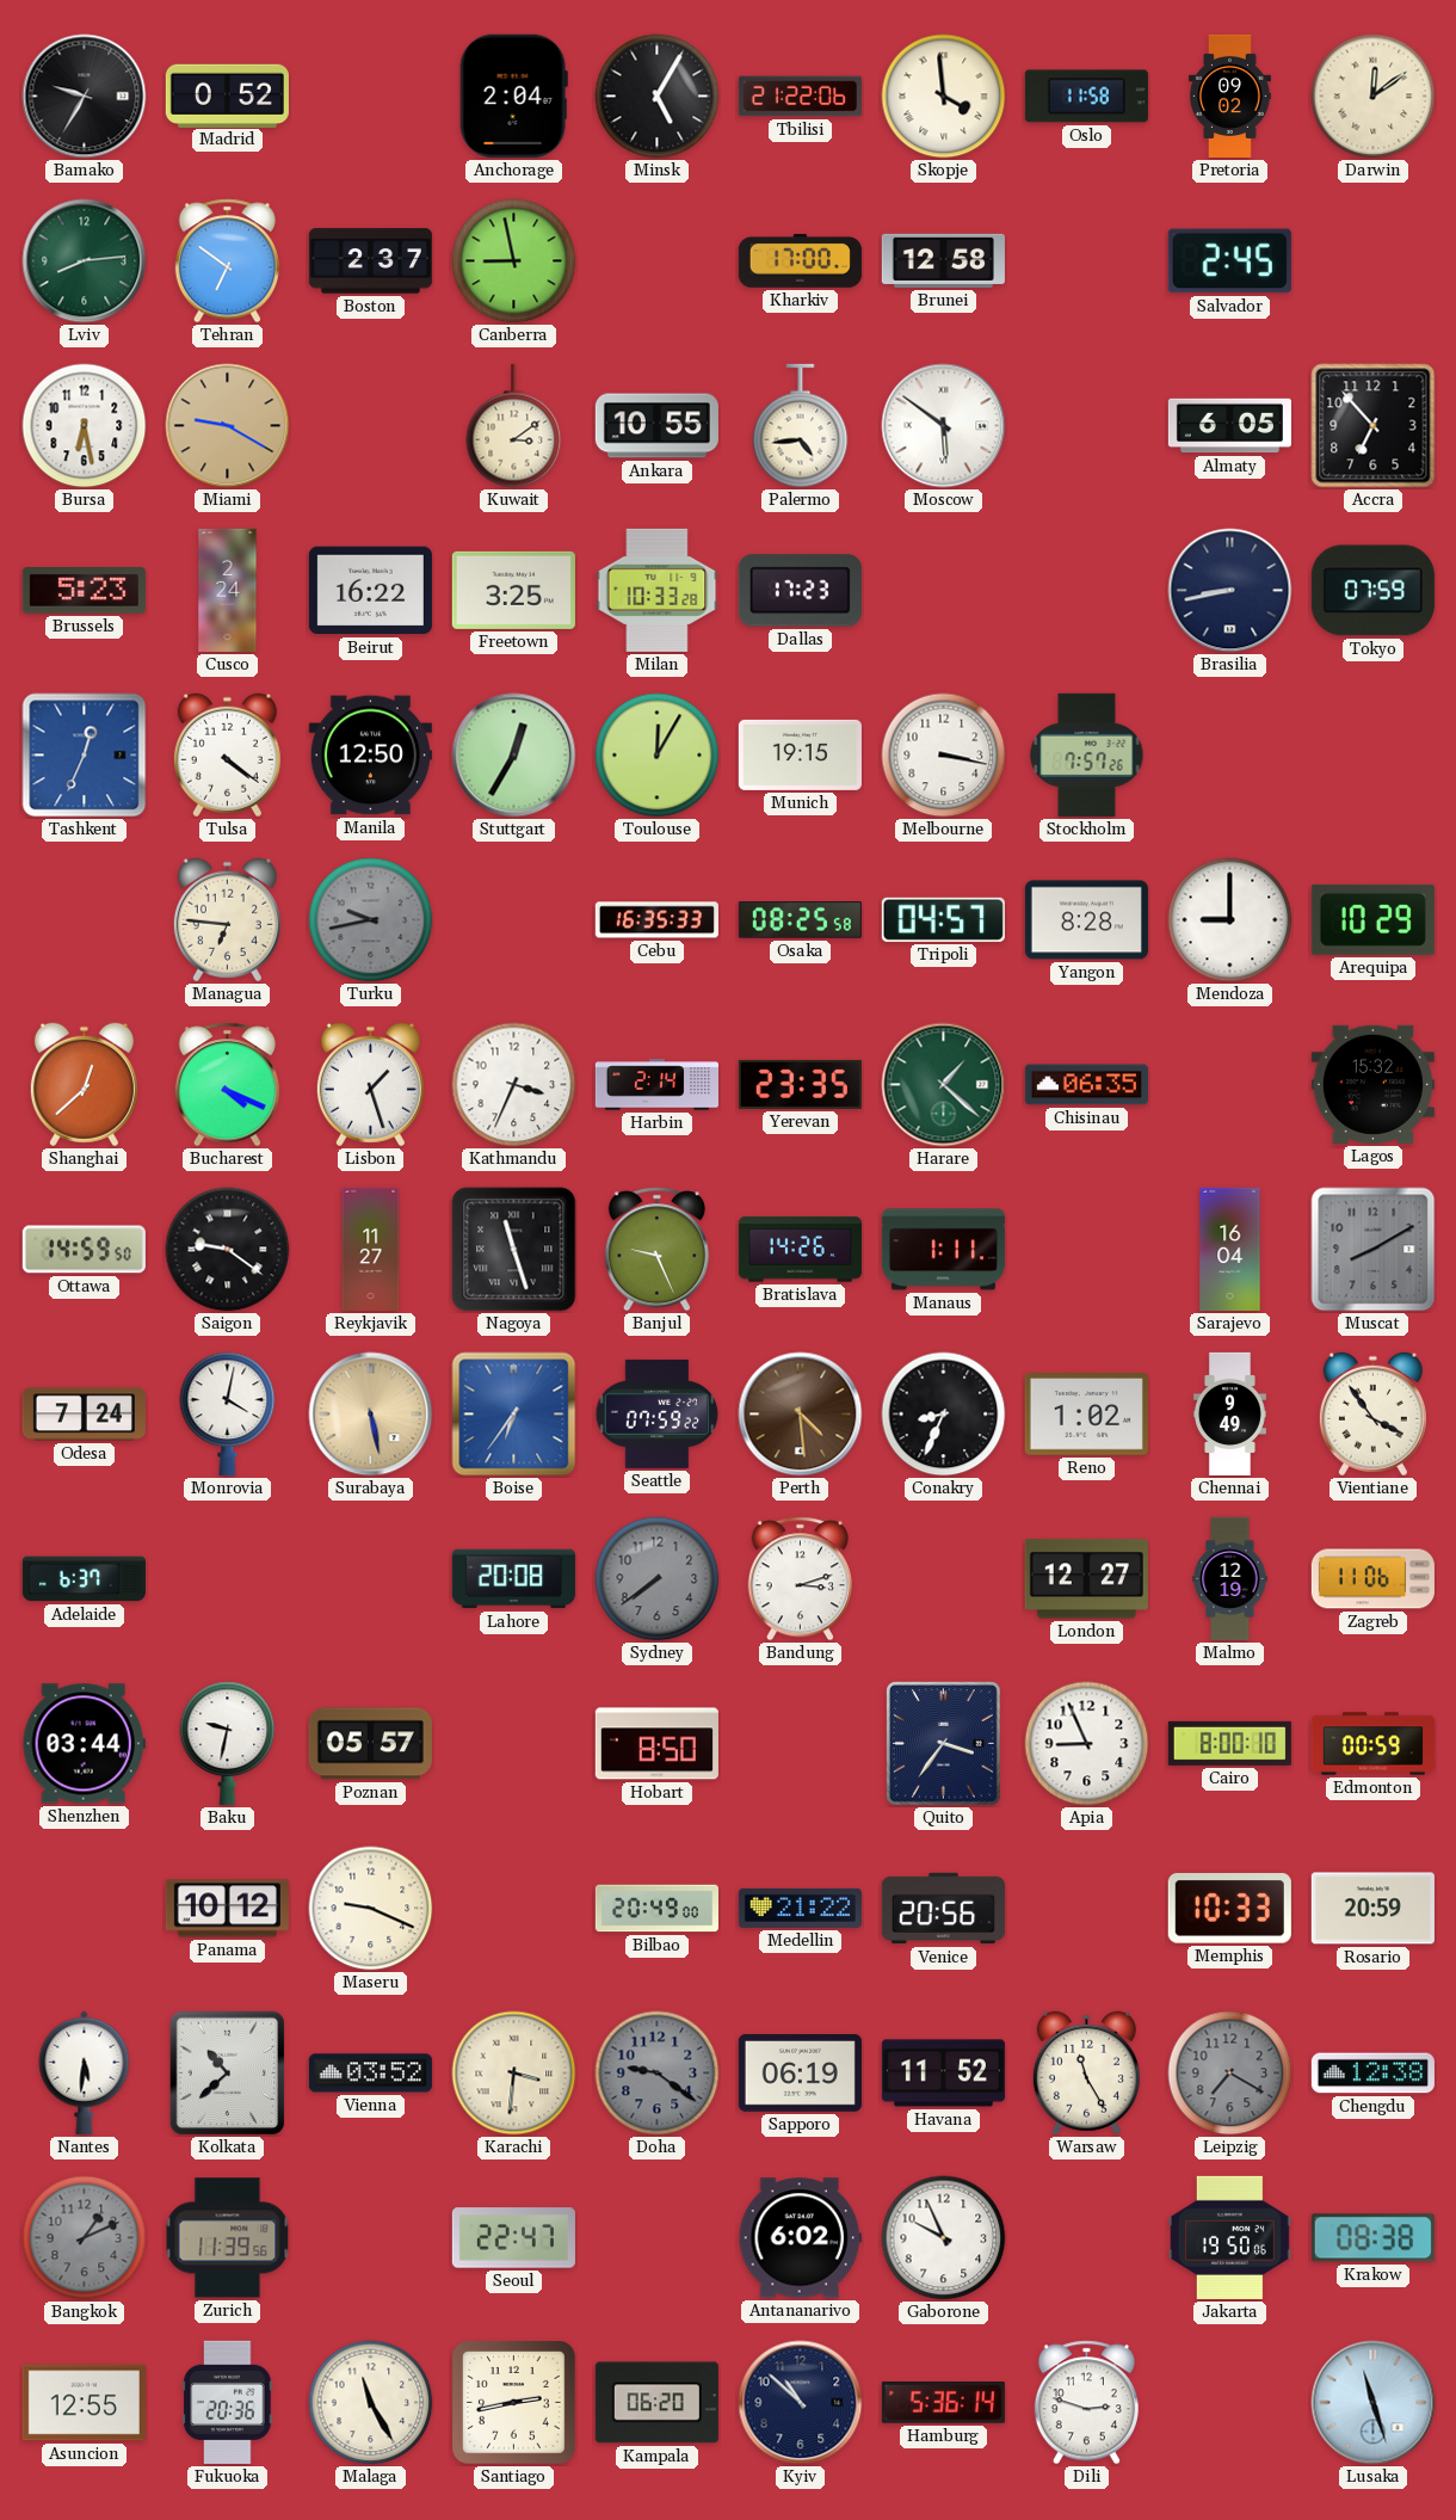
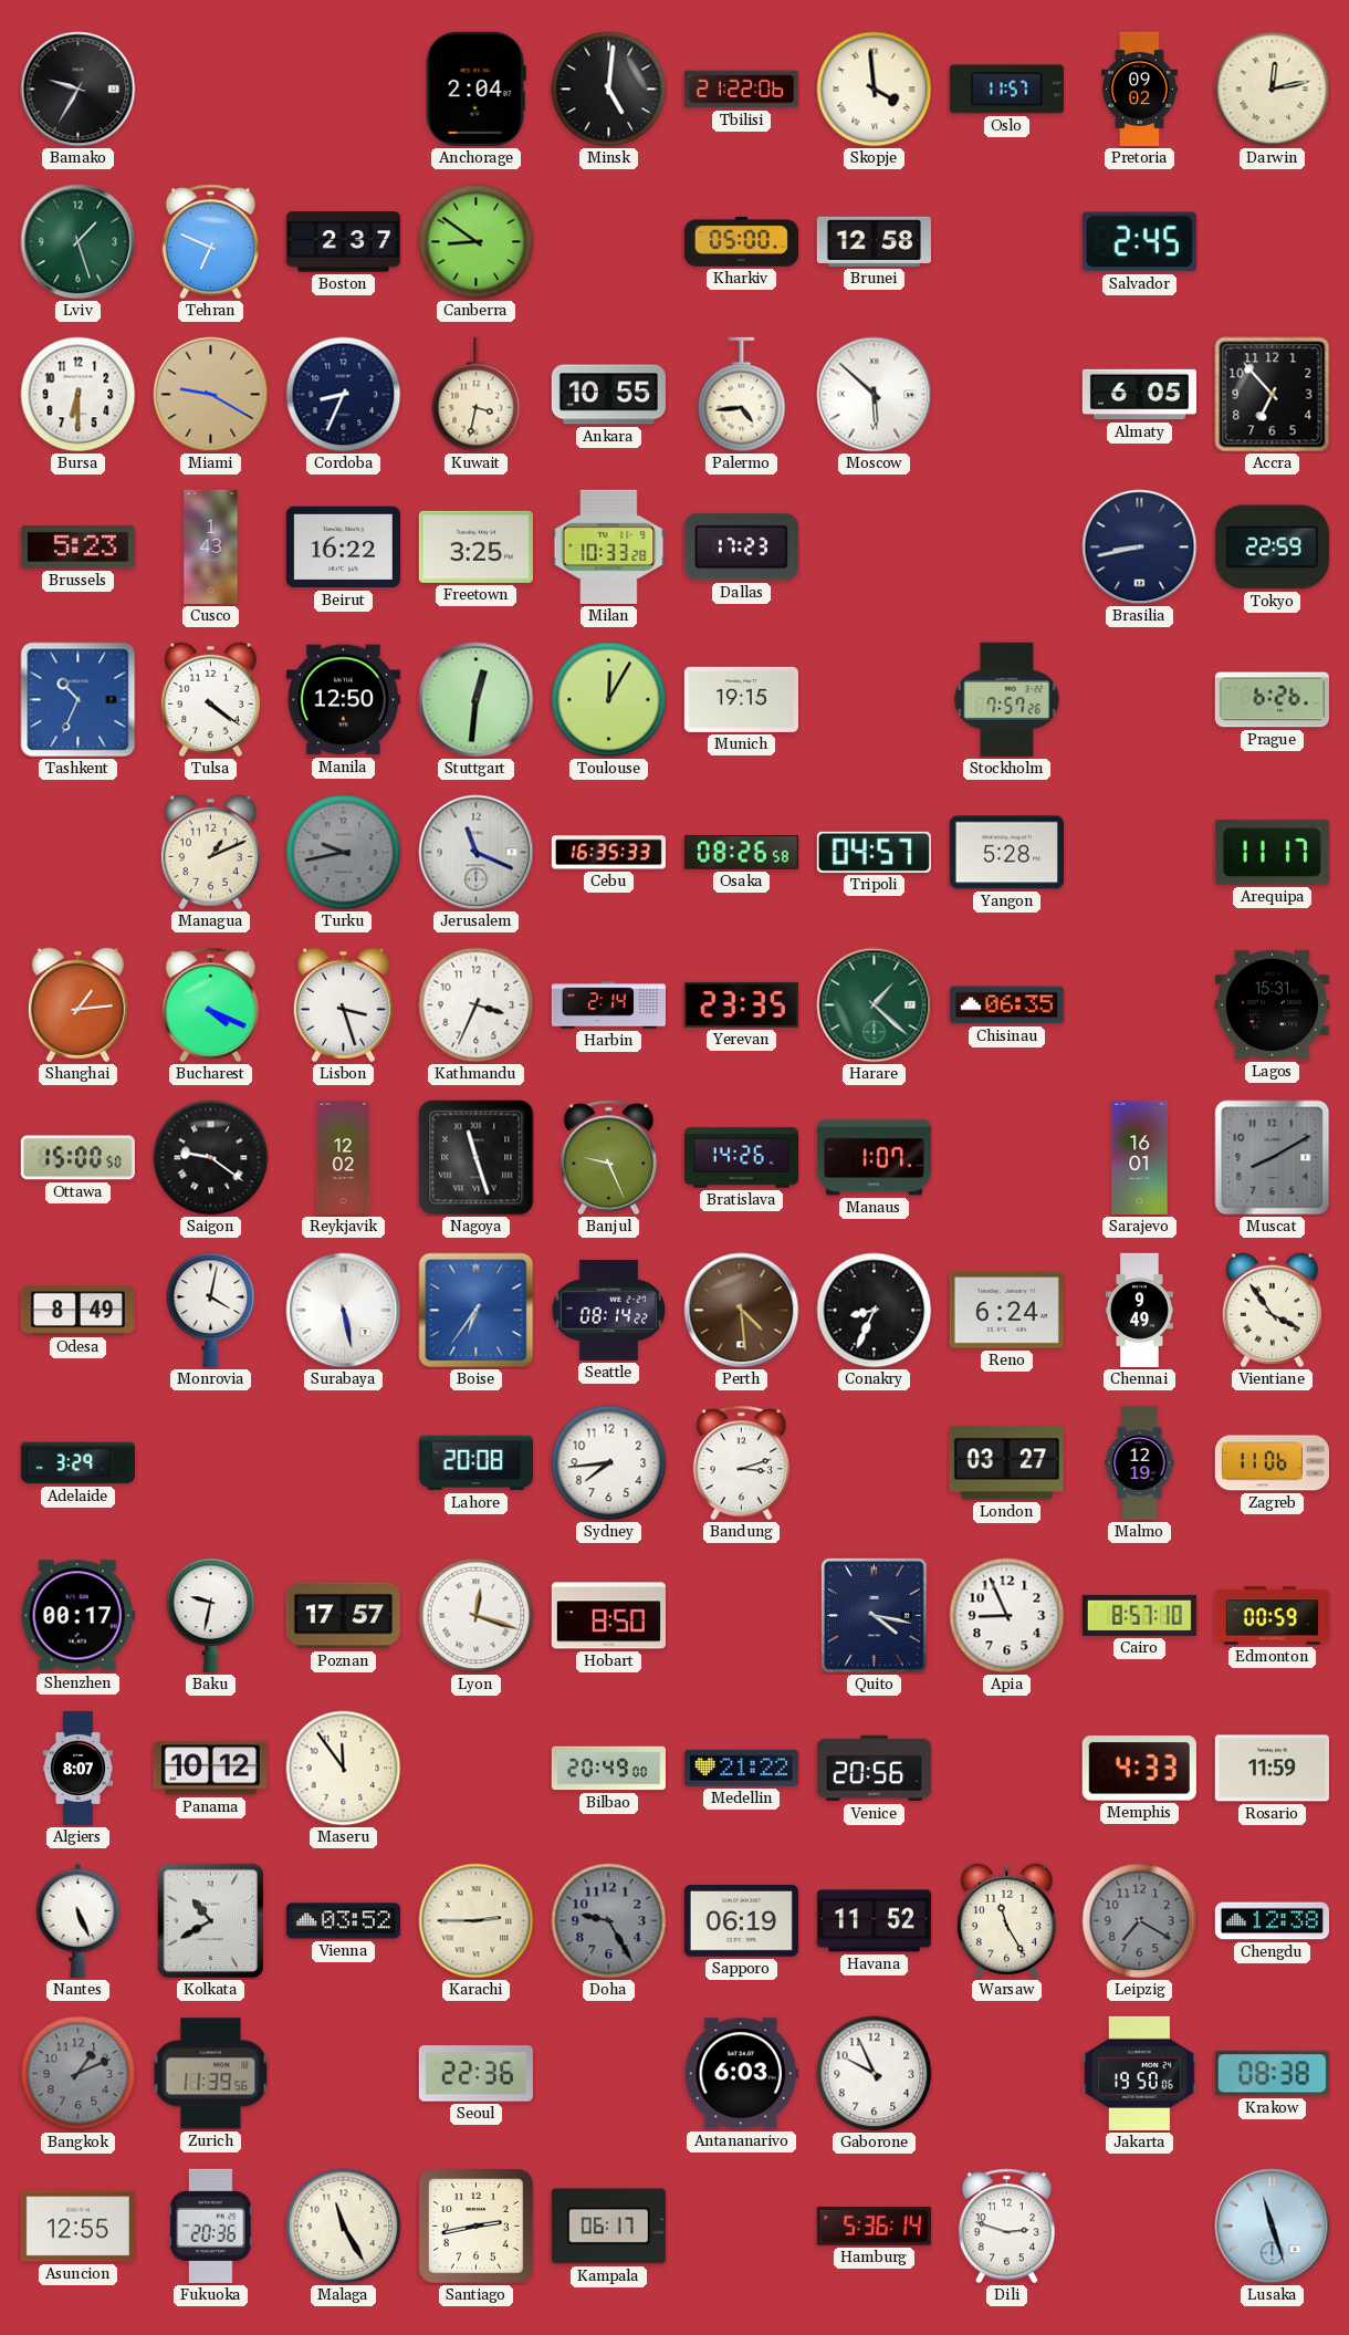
Madrid: 0:52 -> none (227, 95)
Minsk: 5:05 -> 5:01 (609, 90)
Oslo: 11:58 -> 11:57 (1006, 90)
Darwin: 12:09 -> 12:13 (1273, 90)
Lviv: 8:14 -> 1:27 (79, 242)
Tehran: 6:51 -> 6:49 (210, 242)
Canberra: 8:58 -> 8:51 (477, 242)
Kharkiv: 17:00 -> 05:00 (741, 241)
Bursa: 6:28 -> 6:30 (79, 395)
Cordoba: none -> 8:34 (344, 395)
Kuwait: 3:09 -> 3:32 (477, 395)
Moscow: 5:51 -> 5:52 (875, 395)
Cusco: 2:24 -> 1:43 (211, 546)
Tokyo: 07:59 -> 22:59 (1272, 548)
Tashkent: 12:34 -> 10:34 (79, 700)
Stuttgart: 12:35 -> 12:31 (477, 700)
Melbourne: 3:17 -> none (944, 756)
Prague: none -> 6:26 (1272, 700)
Managua: 6:46 -> 1:11 (210, 853)
Jerusalem: none -> 11:19 (477, 853)
Osaka: 08:25 -> 08:26 (741, 853)
Yangon: 8:28 -> 5:28 (1006, 853)
Mendoza: 9:00 -> none (1230, 920)
Arequipa: 10:29 -> 11:17 (1272, 852)
Shanghai: 12:38 -> 1:14 (77, 1005)
Lisbon: 1:27 -> 3:27 (343, 1005)
Lagos: 15:32 -> 15:31 (1272, 1004)
Ottawa: 14:59 -> 15:00 (77, 1158)
Reykjavik: 11:27 -> 12:02 (344, 1157)
Manaus: 1:11 -> 1:07 (874, 1158)
Sarajevo: 16:04 -> 16:01 (1140, 1157)
Odesa: 7:24 -> 8:49 (77, 1311)
Surabaya dial: champagne -> white (344, 1311)
Seattle: 07:59 -> 08:14 (609, 1310)
Reno: 1:02 -> 6:24 (1006, 1311)
Adelaide: 6:37 -> 3:29 (77, 1463)
Sydney: 7:39 -> 7:44 (609, 1463)
Sydney dial: grey -> white (609, 1463)
London: 12:27 -> 03:27 (1006, 1463)
Shenzhen: 03:44 -> 00:17 (77, 1616)
Poznan: 05:57 -> 17:57 (343, 1616)
Lyon: none -> 12:18 (477, 1616)
Quito: 3:36 -> 4:17 (875, 1616)
Cairo: 8:00 -> 8:57 (1139, 1615)
Algiers: none -> 8:07 (77, 1768)
Maseru: 9:19 -> 11:54 (344, 1769)
Memphis: 10:33 -> 4:33 (1139, 1769)
Rosario: 20:59 -> 11:59 (1272, 1769)
Nantes: 5:31 -> 5:26 (79, 1920)
Kolkata: 10:38 -> 10:40 (211, 1921)
Karachi: 3:31 -> 2:45 (477, 1921)
Doha: 9:21 -> 9:25 (609, 1921)
Seoul: 22:47 -> 22:36 (475, 2074)
Antananarivo: 6:02 -> 6:03 (741, 2074)
Kampala: 06:20 -> 06:17 (608, 2227)
Kyiv: 10:52 -> none (801, 2403)
